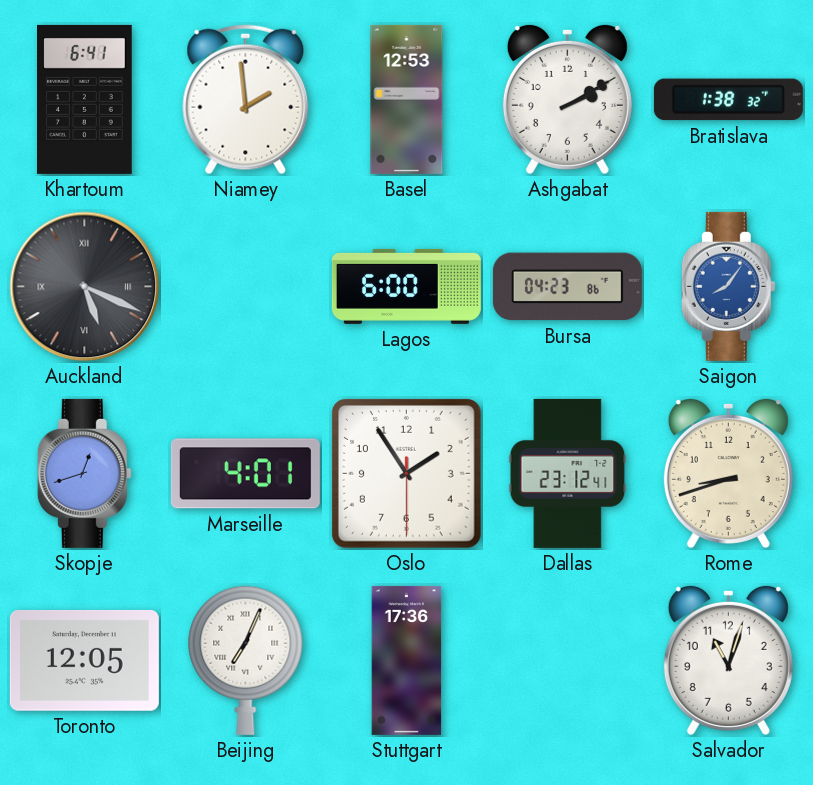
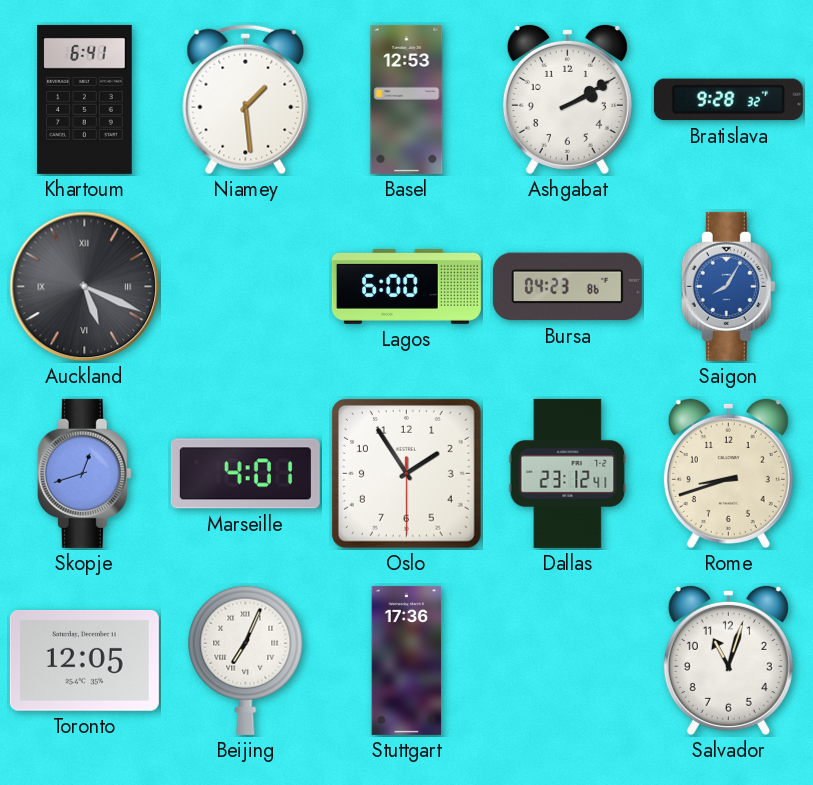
Niamey: 1:59 -> 1:29 (246, 100)
Bratislava: 1:38 -> 9:28 (728, 100)
Saigon: 8:06 -> 8:05 (728, 286)
